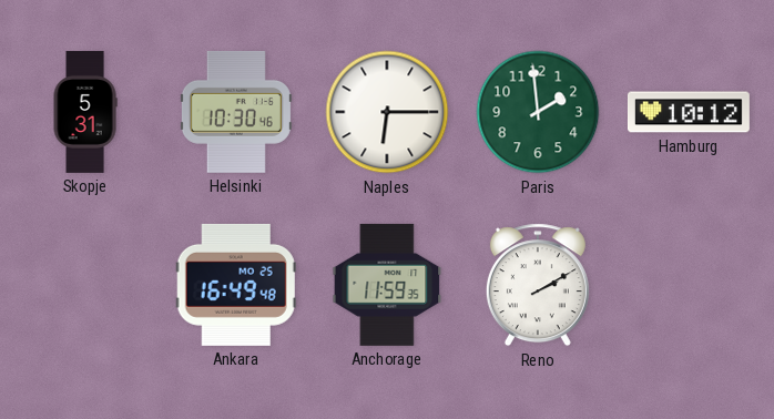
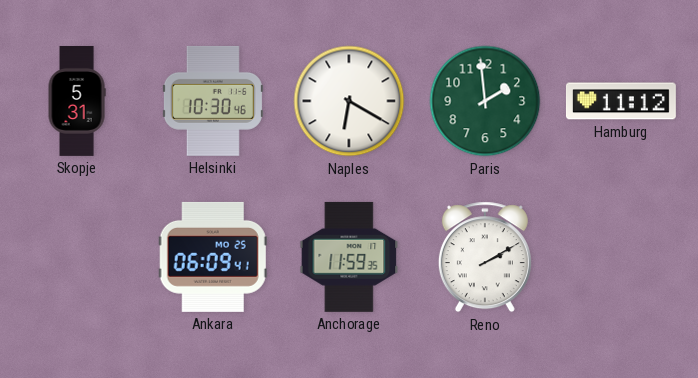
Naples: 6:15 -> 6:20 (349, 101)
Hamburg: 10:12 -> 11:12 (621, 101)
Ankara: 16:49 -> 06:09 (213, 257)
